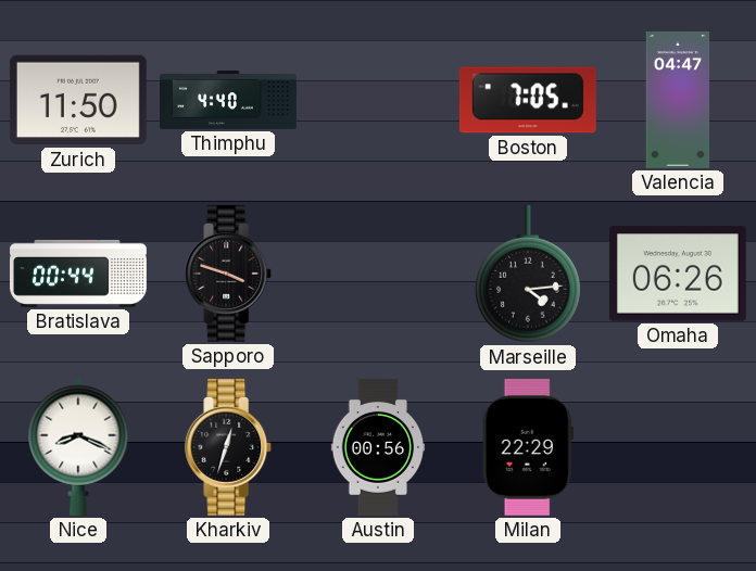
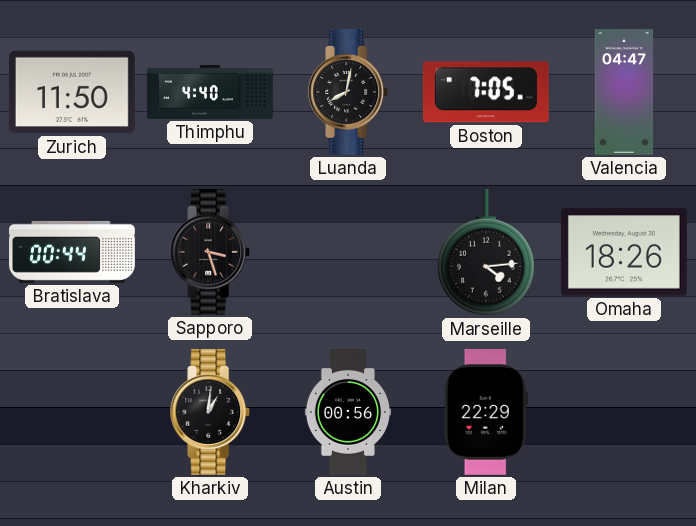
Luanda: none -> 8:02 (349, 92)
Sapporo: 3:48 -> 3:27 (211, 252)
Omaha: 06:26 -> 18:26 (624, 252)
Nice: 8:19 -> none (78, 447)
Kharkiv: 12:33 -> 1:01 (211, 412)
